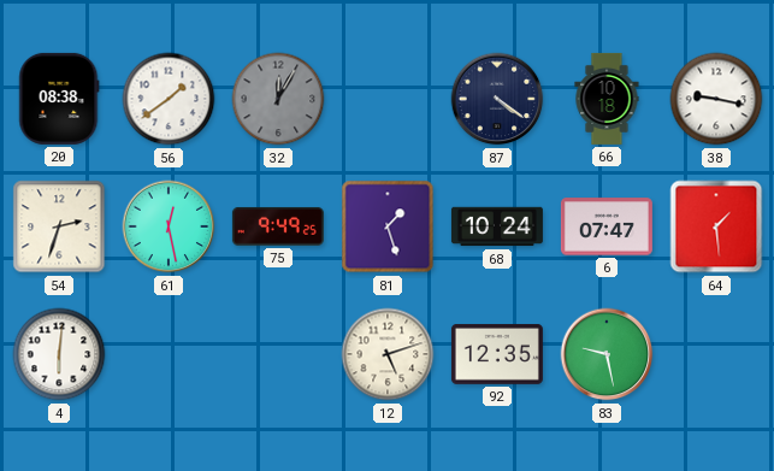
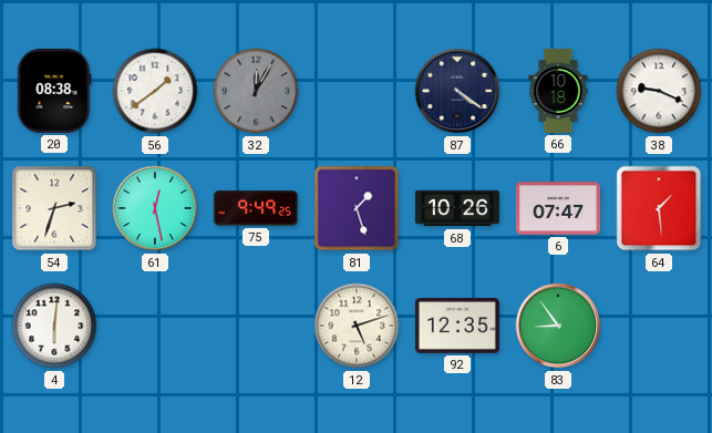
38: 9:17 -> 9:19 (659, 91)
68: 10:24 -> 10:26 (457, 208)
83: 9:28 -> 8:54 (558, 326)
